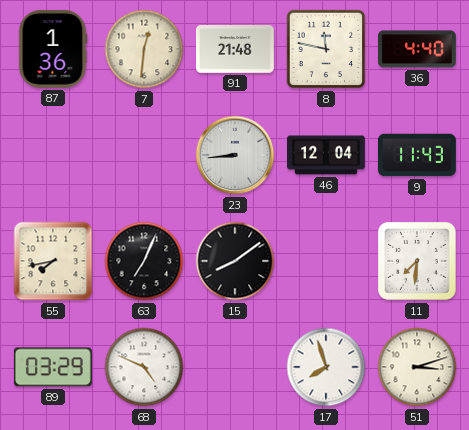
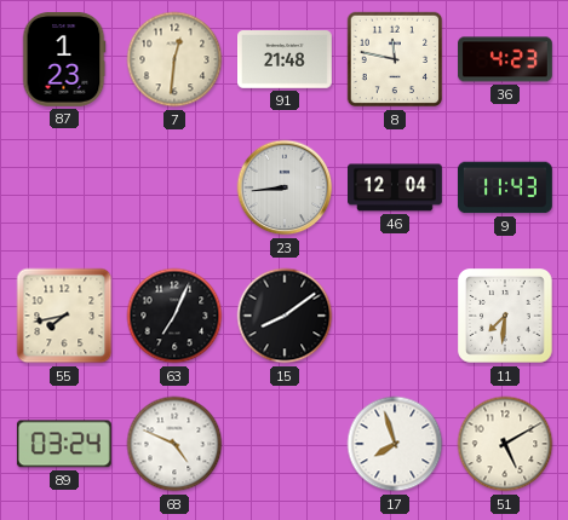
87: 1:36 -> 1:23 (64, 59)
36: 4:40 -> 4:23 (506, 59)
89: 03:29 -> 03:24 (64, 444)
51: 3:12 -> 5:10 (505, 444)
